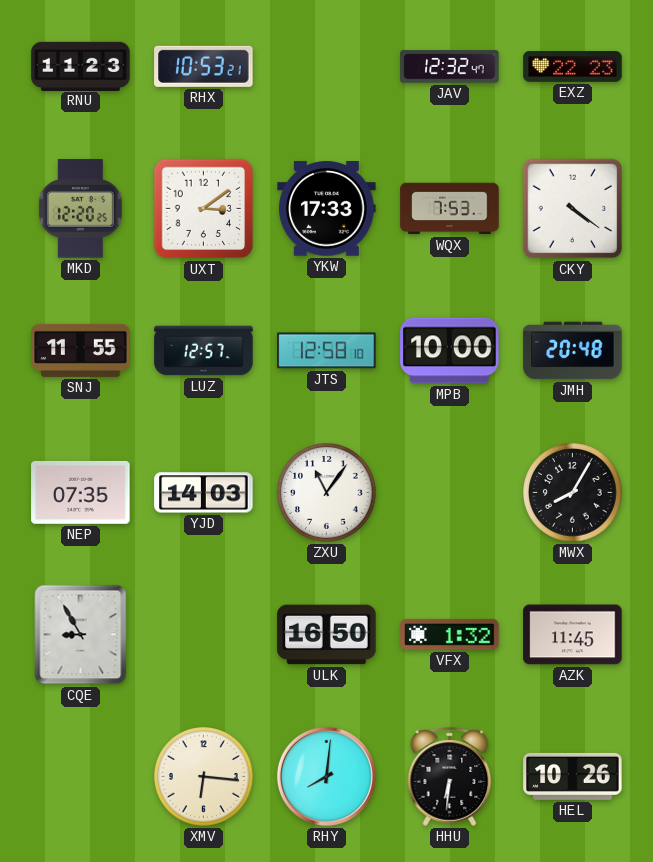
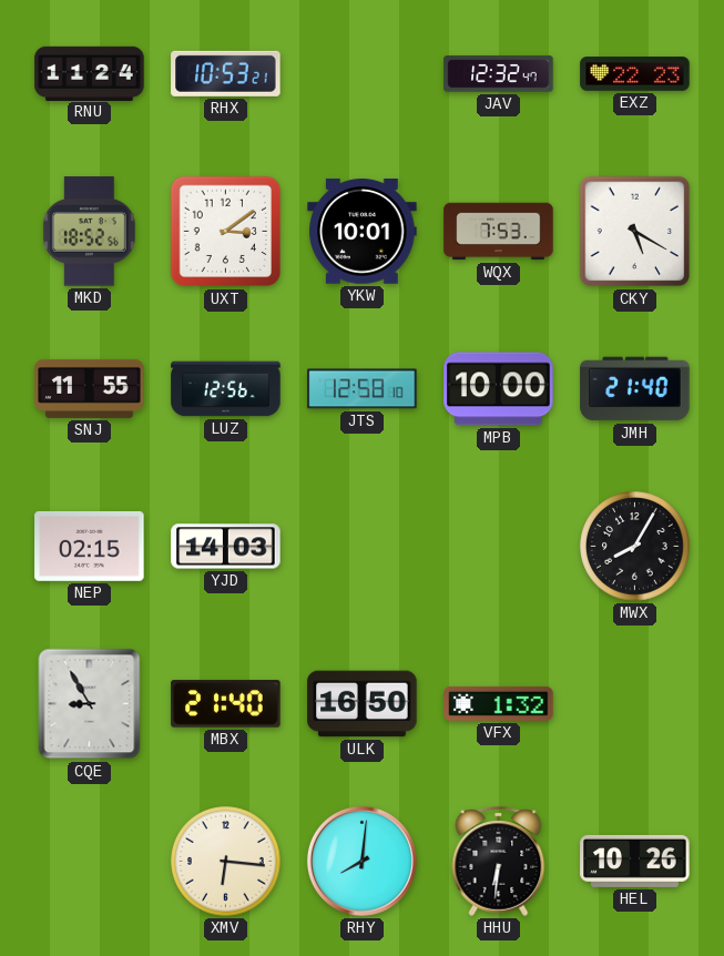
RNU: 11:23 -> 11:24 (90, 73)
MKD: 12:20 -> 18:52 (89, 232)
YKW: 17:33 -> 10:01 (363, 232)
CKY: 4:21 -> 5:20 (635, 232)
LUZ: 12:57 -> 12:56 (226, 389)
JMH: 20:48 -> 21:40 (635, 389)
NEP: 07:35 -> 02:15 (90, 546)
ZXU: 11:06 -> none (327, 493)
MBX: none -> 21:40 (226, 704)
AZK: 11:45 -> none (573, 635)
